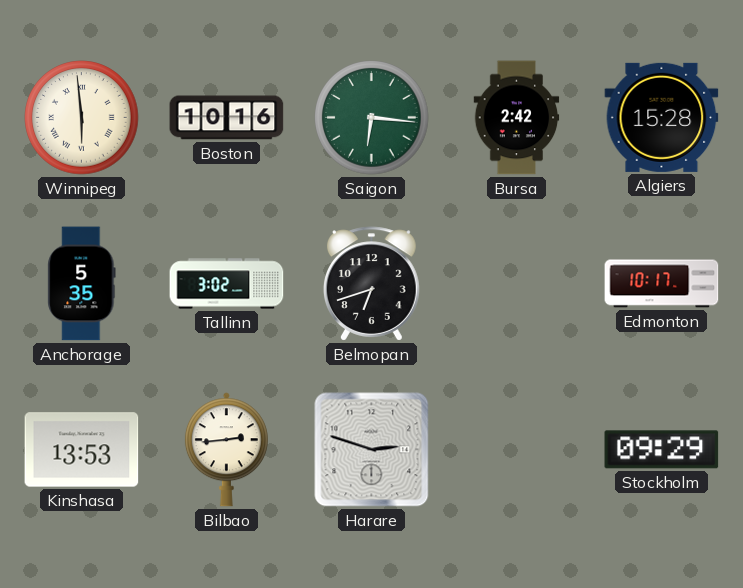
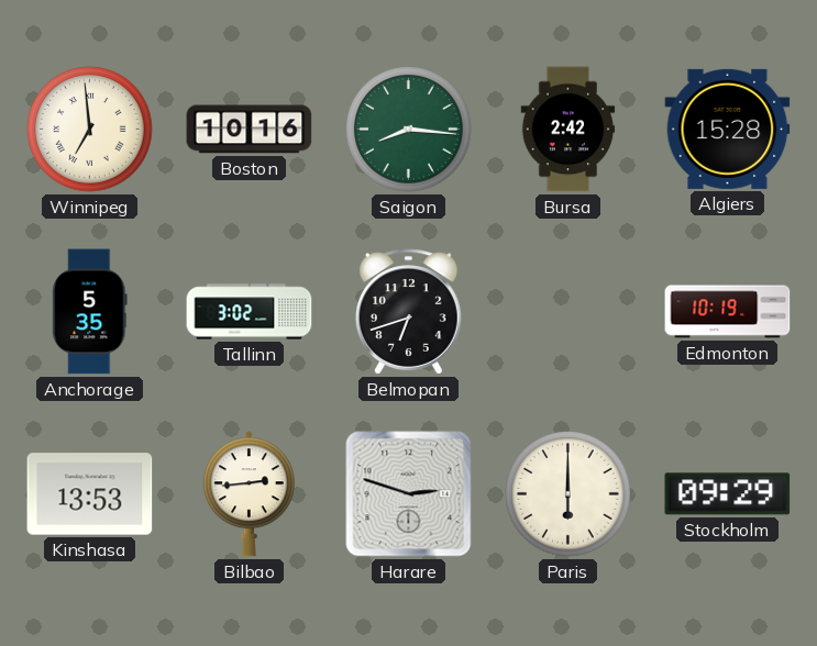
Winnipeg: 5:59 -> 6:59 (90, 130)
Saigon: 6:16 -> 8:16 (409, 130)
Edmonton: 10:17 -> 10:19 (728, 312)
Paris: none -> 6:00 (568, 494)
